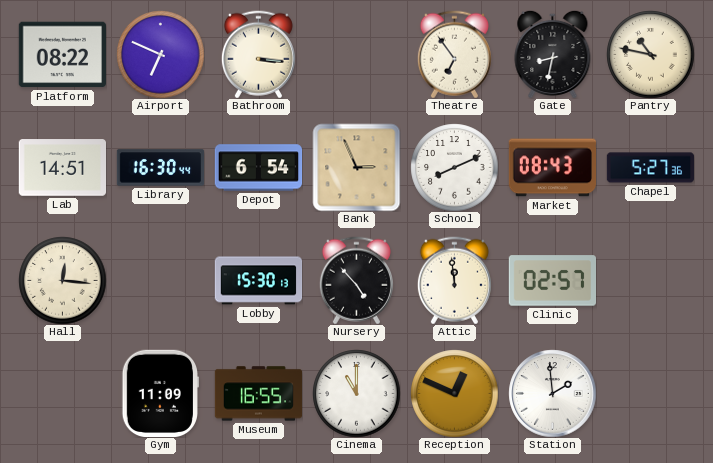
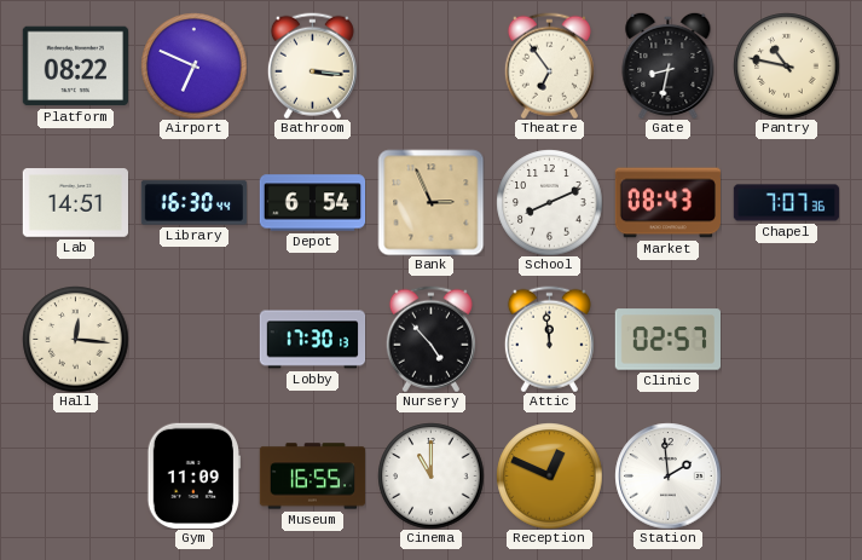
Chapel: 5:27 -> 7:07 (786, 203)
Lobby: 15:30 -> 17:30 (312, 340)
